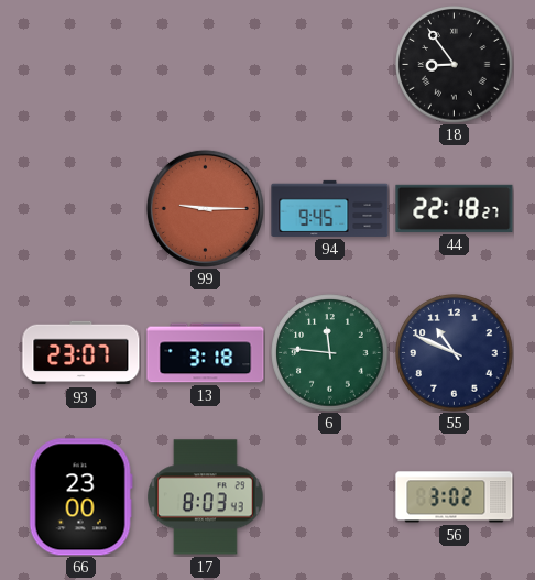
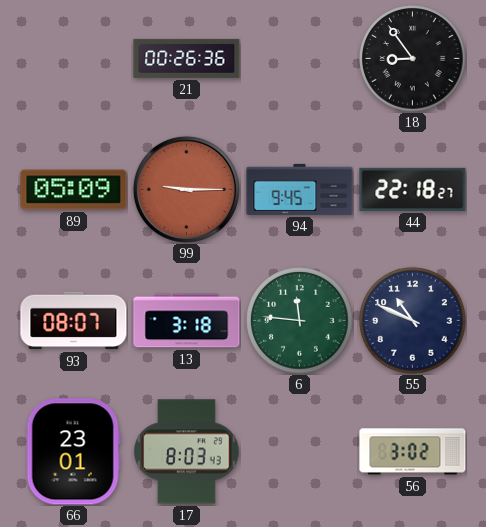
21: none -> 00:26 (187, 58)
89: none -> 05:09 (74, 190)
93: 23:07 -> 08:07 (74, 321)
66: 23:00 -> 23:01 (73, 452)
